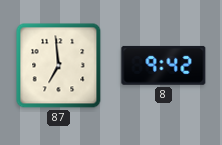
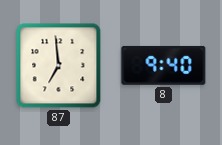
8: 9:42 -> 9:40 (164, 65)
